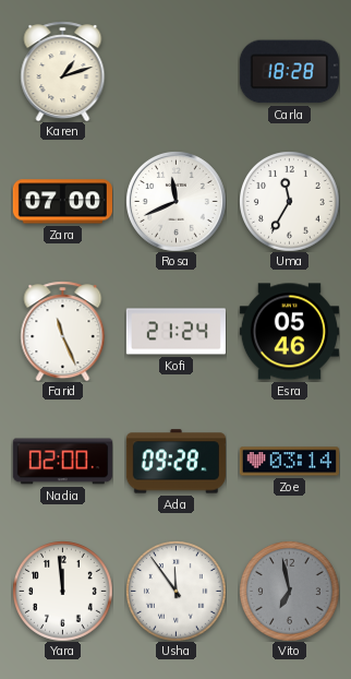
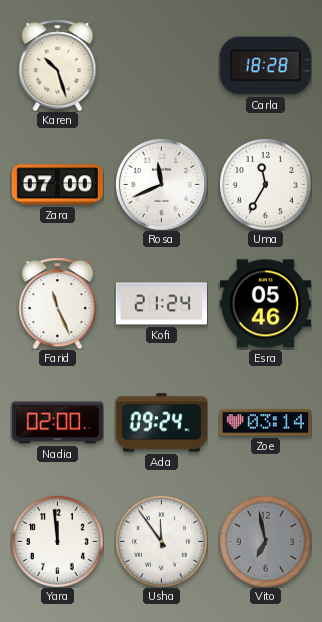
Karen: 1:12 -> 10:27 (58, 65)
Ada: 09:28 -> 09:24 (161, 423)
